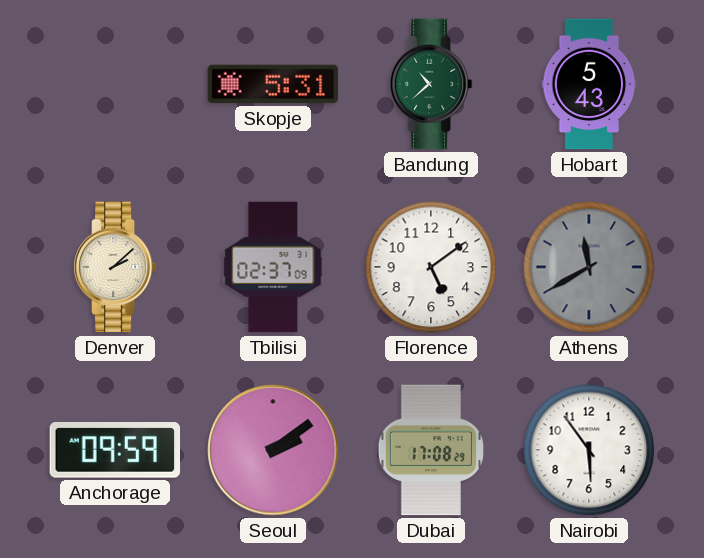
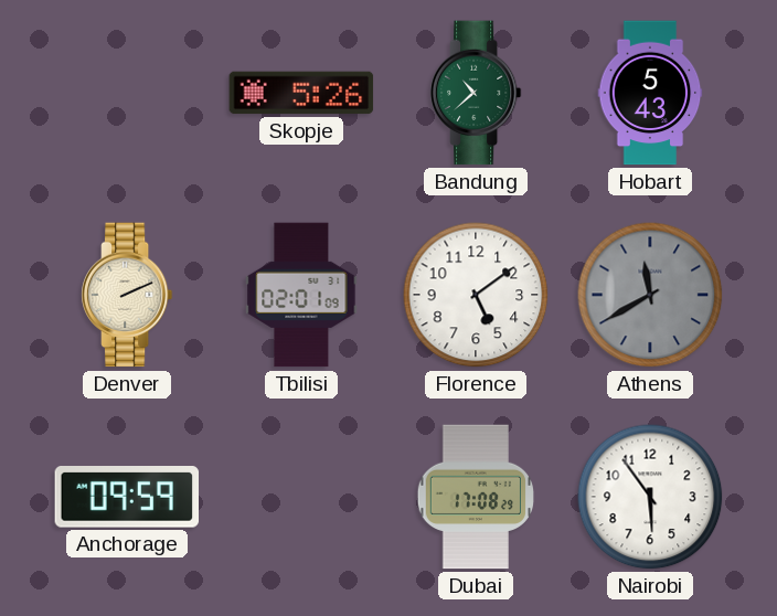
Skopje: 5:31 -> 5:26 (301, 93)
Denver: 2:08 -> 2:11 (127, 295)
Tbilisi: 02:37 -> 02:01 (301, 295)
Seoul: 2:09 -> none (273, 450)
